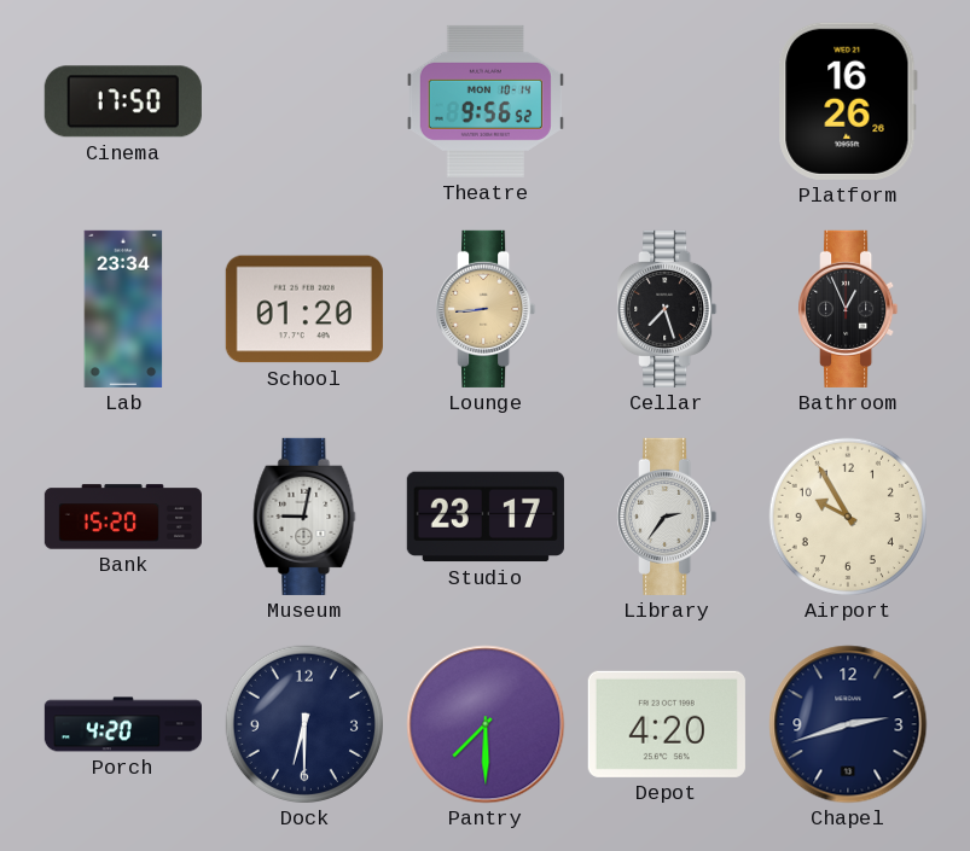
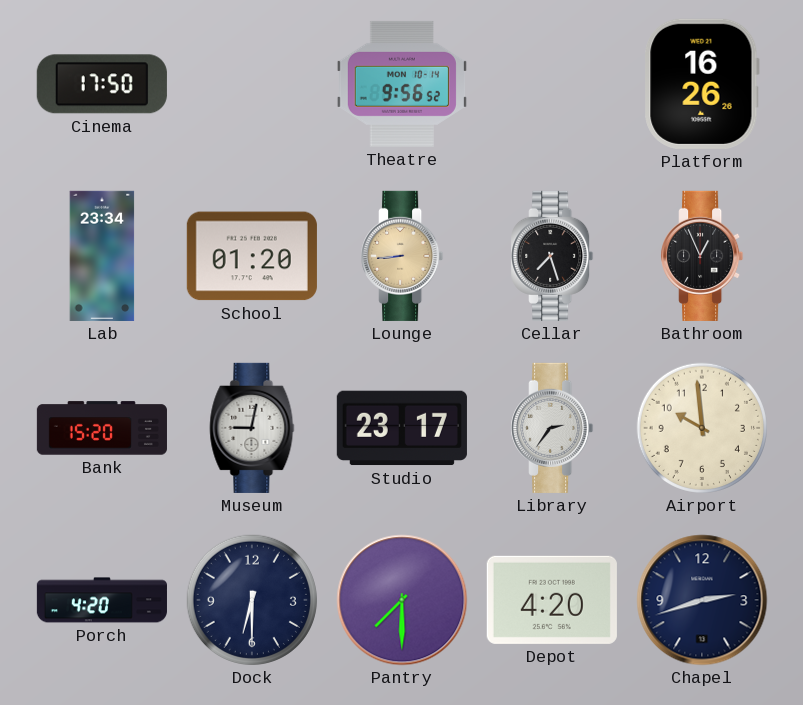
Airport: 9:55 -> 9:59 (702, 428)
